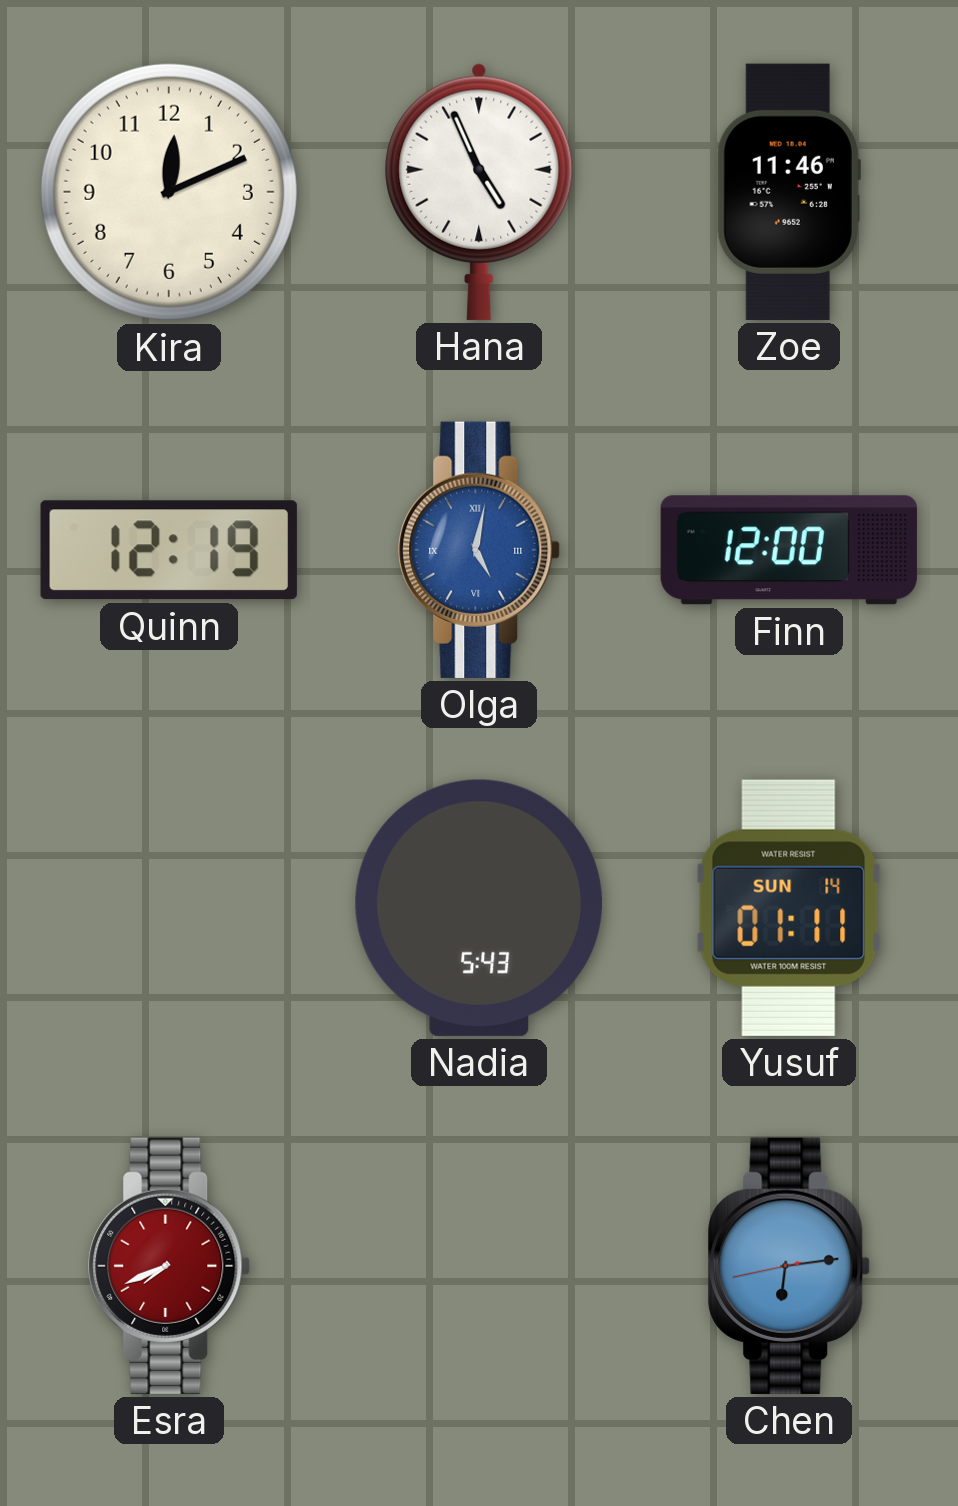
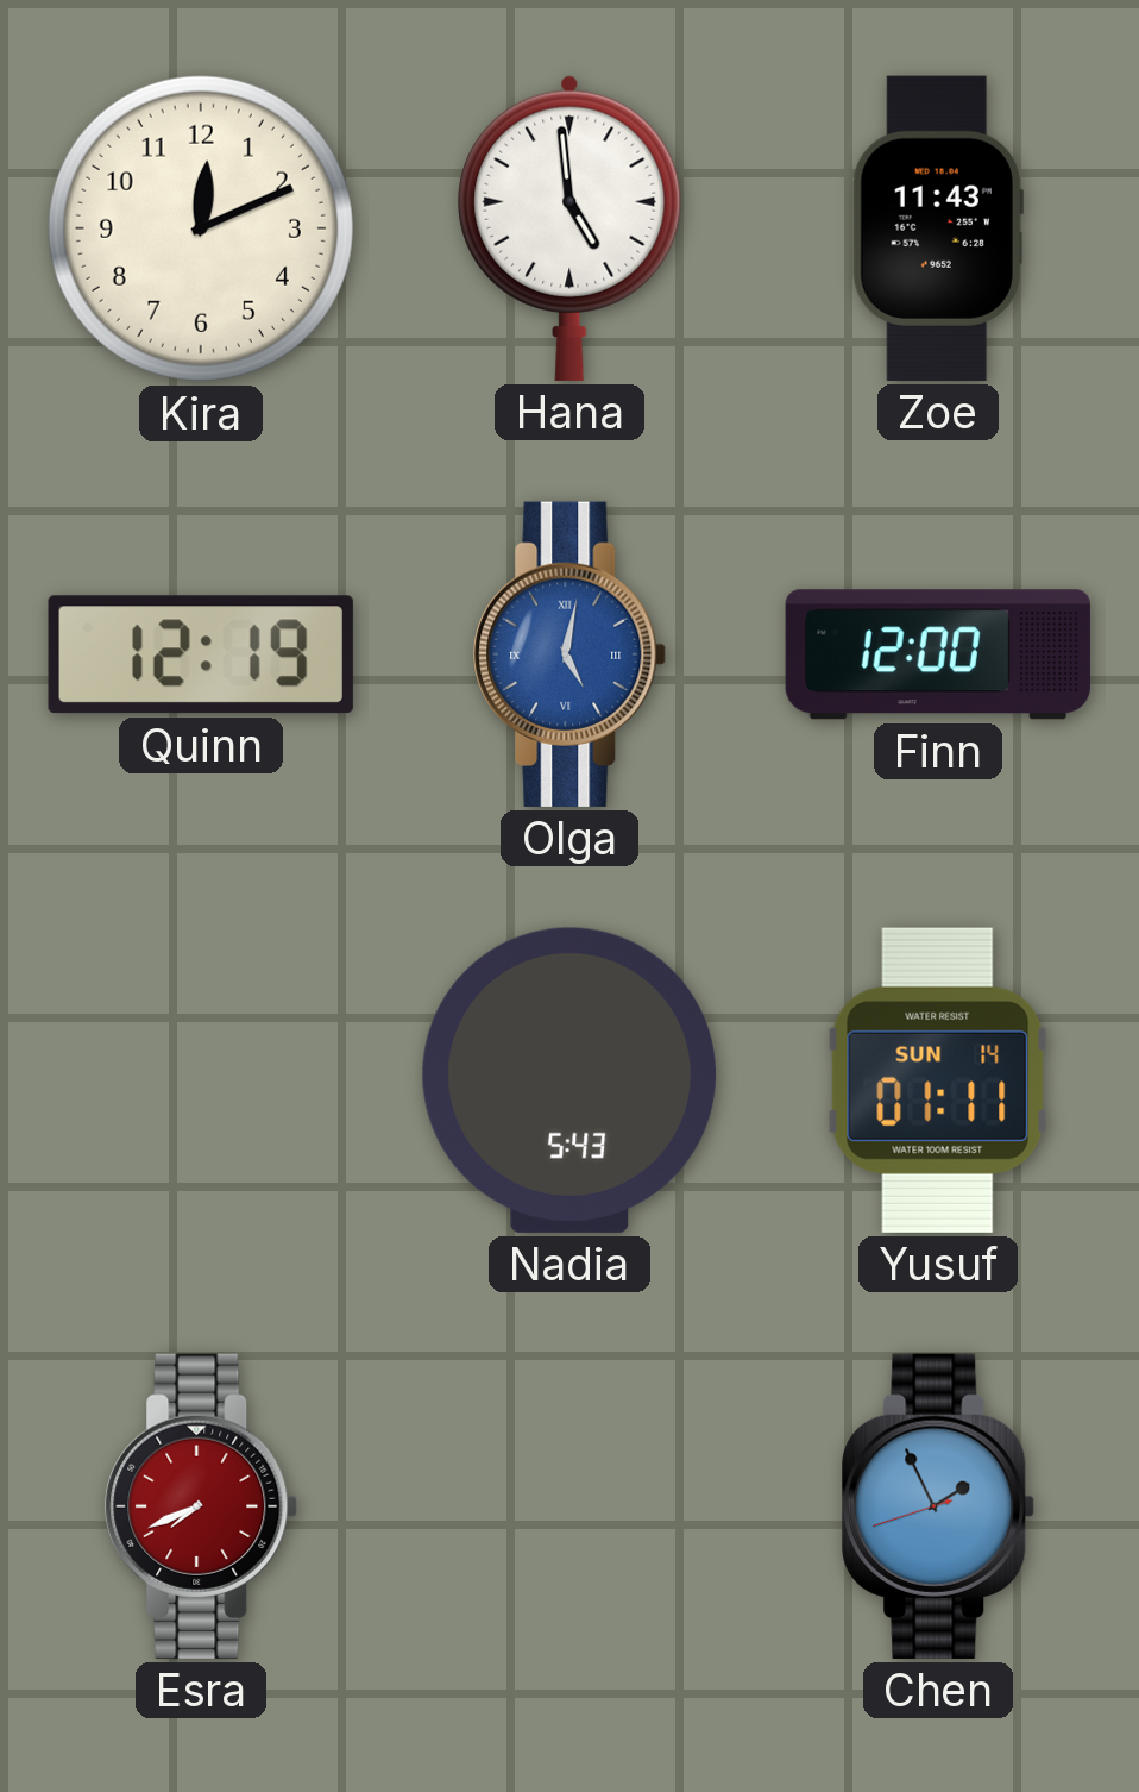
Hana: 4:56 -> 4:59 (569, 228)
Zoe: 11:46 -> 11:43 (938, 228)
Chen: 6:13 -> 1:55 (938, 1506)
